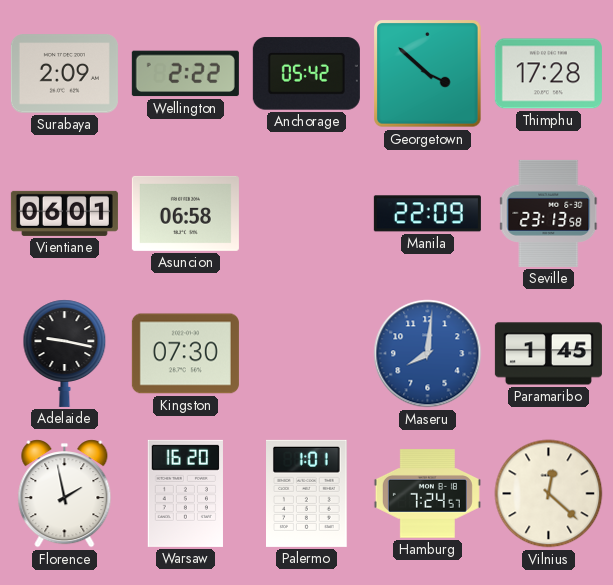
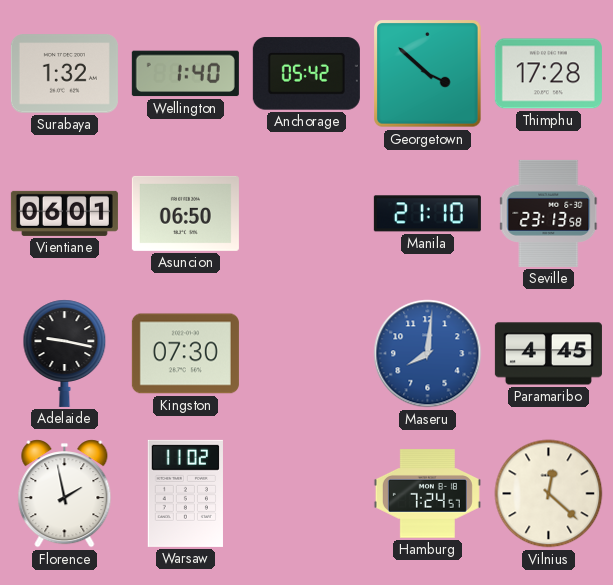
Surabaya: 2:09 -> 1:32 (64, 74)
Wellington: 2:22 -> 1:40 (185, 74)
Asuncion: 06:58 -> 06:50 (185, 213)
Manila: 22:09 -> 21:10 (427, 214)
Paramaribo: 1:45 -> 4:45 (548, 354)
Warsaw: 16:20 -> 11:02 (185, 493)
Palermo: 1:01 -> none (307, 493)
